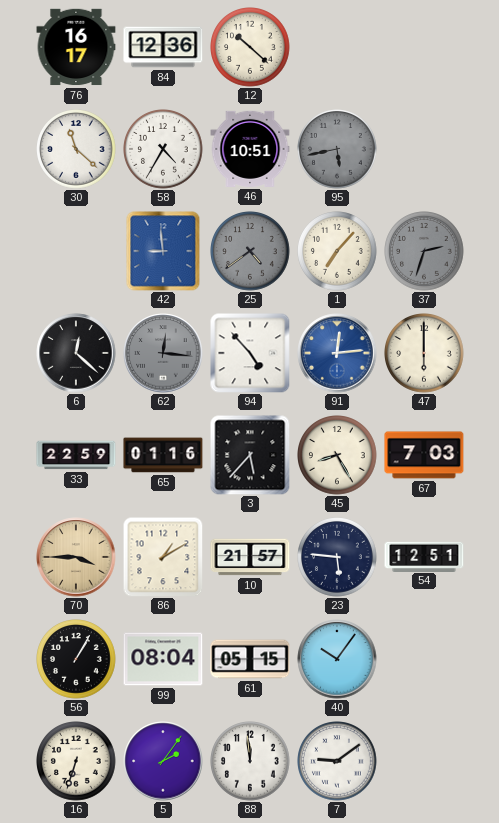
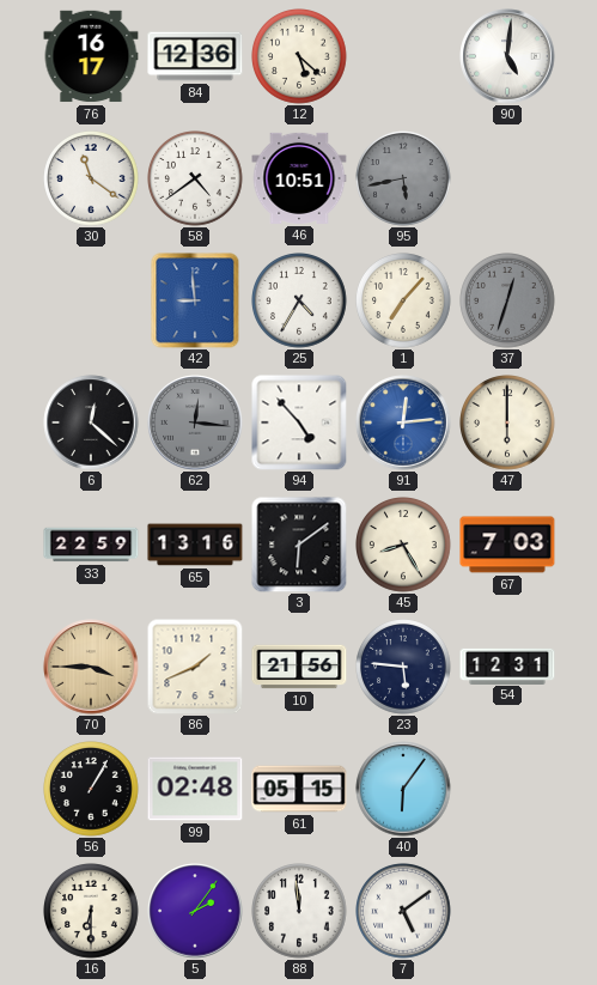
12: 10:22 -> 5:22 (300, 57)
90: none -> 5:01 (507, 56)
30: 11:22 -> 11:21 (92, 180)
58: 4:35 -> 4:39 (196, 180)
25: 4:39 -> 4:35 (300, 302)
25 dial: grey -> white (300, 302)
37: 2:33 -> 12:33 (508, 302)
65: 01:16 -> 13:16 (195, 545)
3: 5:37 -> 6:09 (299, 545)
86: 1:10 -> 1:41 (195, 667)
10: 21:57 -> 21:56 (299, 667)
54: 12:51 -> 12:31 (507, 665)
99: 08:04 -> 02:48 (195, 789)
40: 10:06 -> 6:06 (403, 789)
16: 6:33 -> 6:30 (92, 912)
7: 9:09 -> 5:09 (404, 912)
